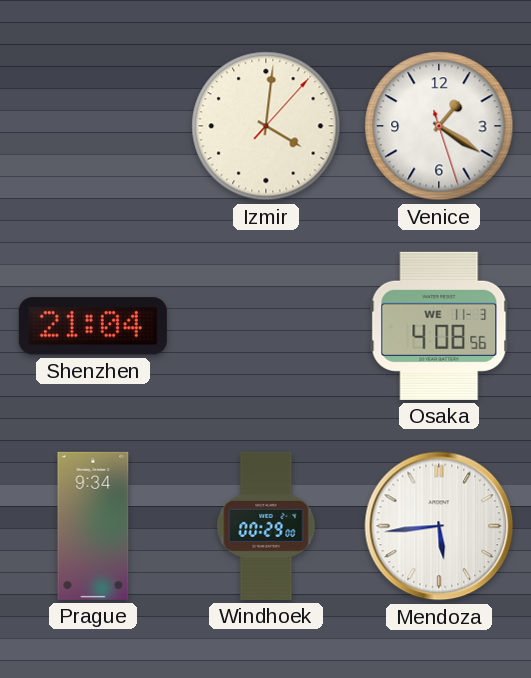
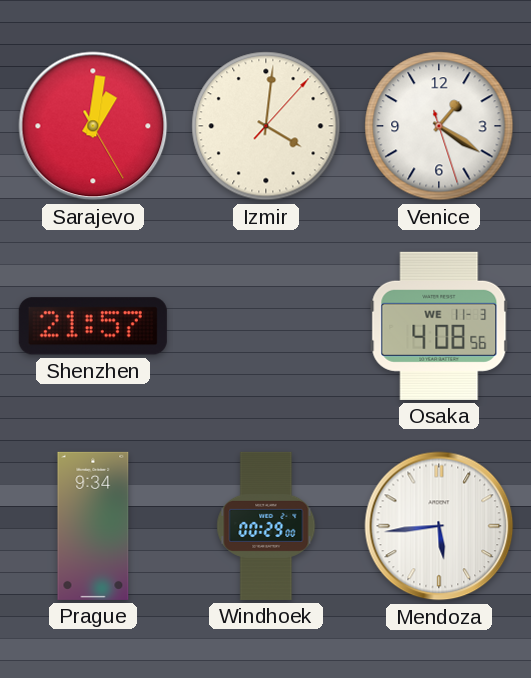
Sarajevo: none -> 1:01 (93, 126)
Shenzhen: 21:04 -> 21:57 (93, 326)
